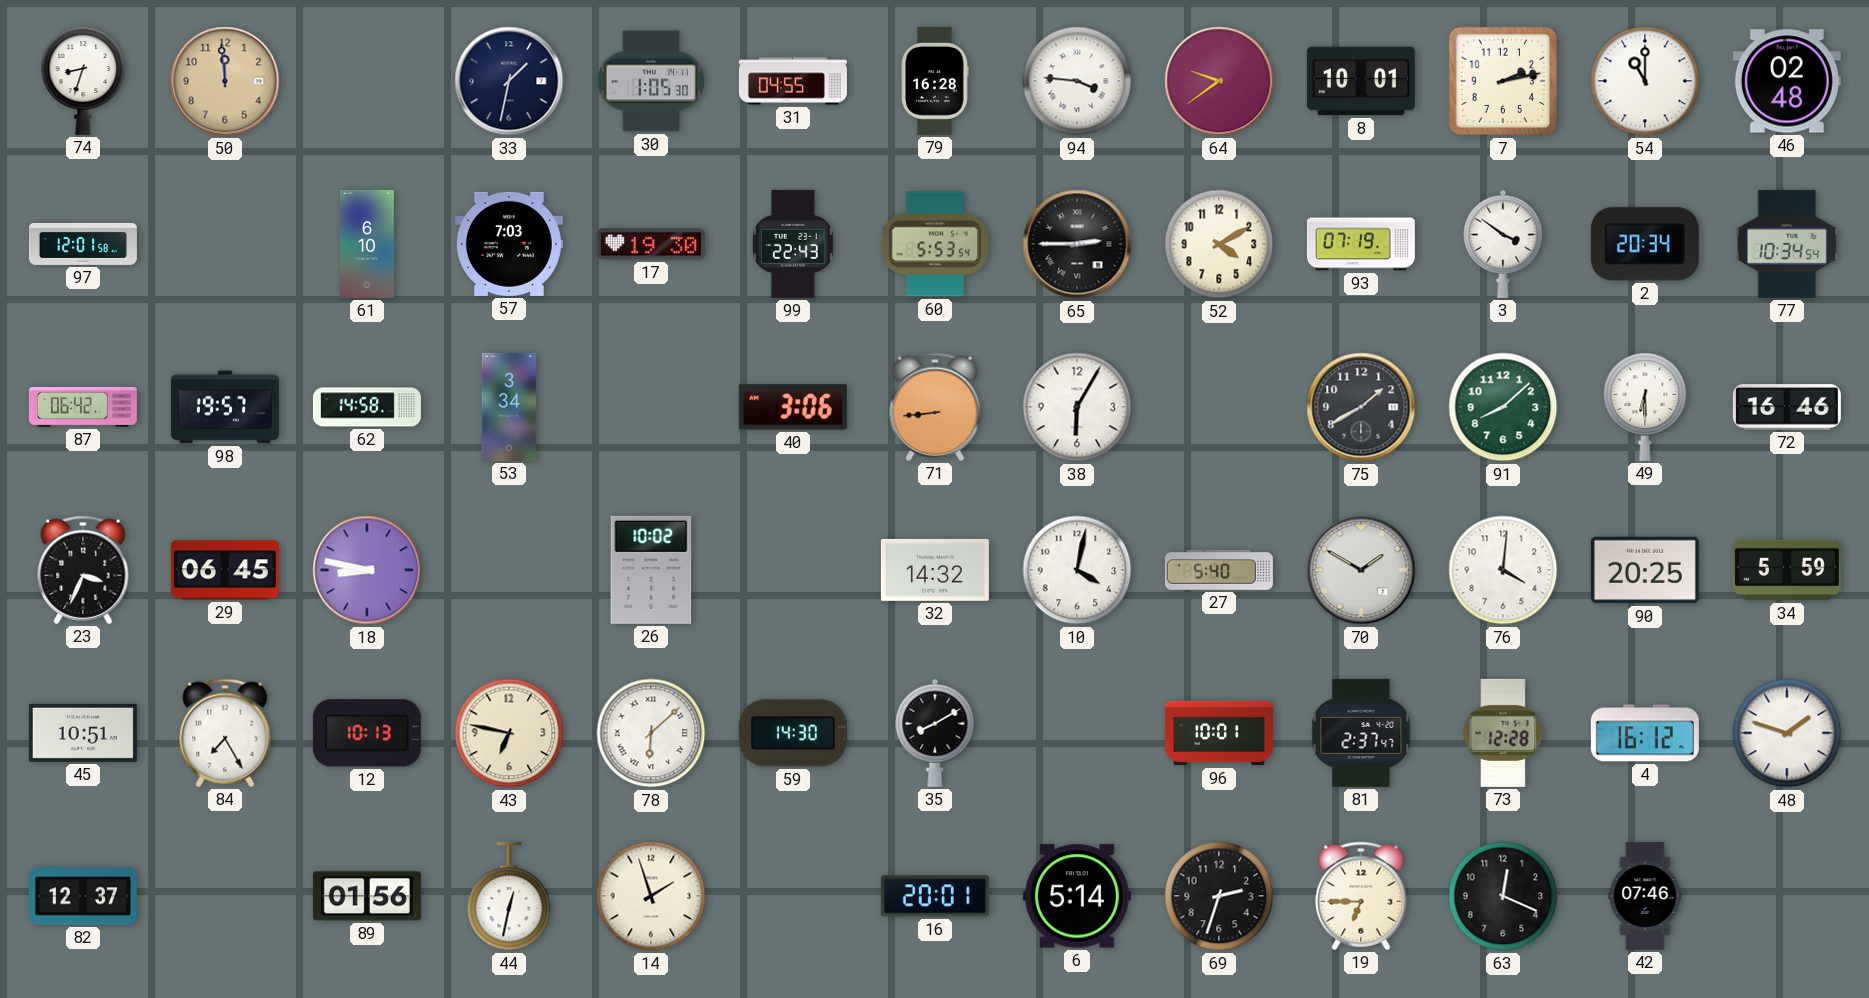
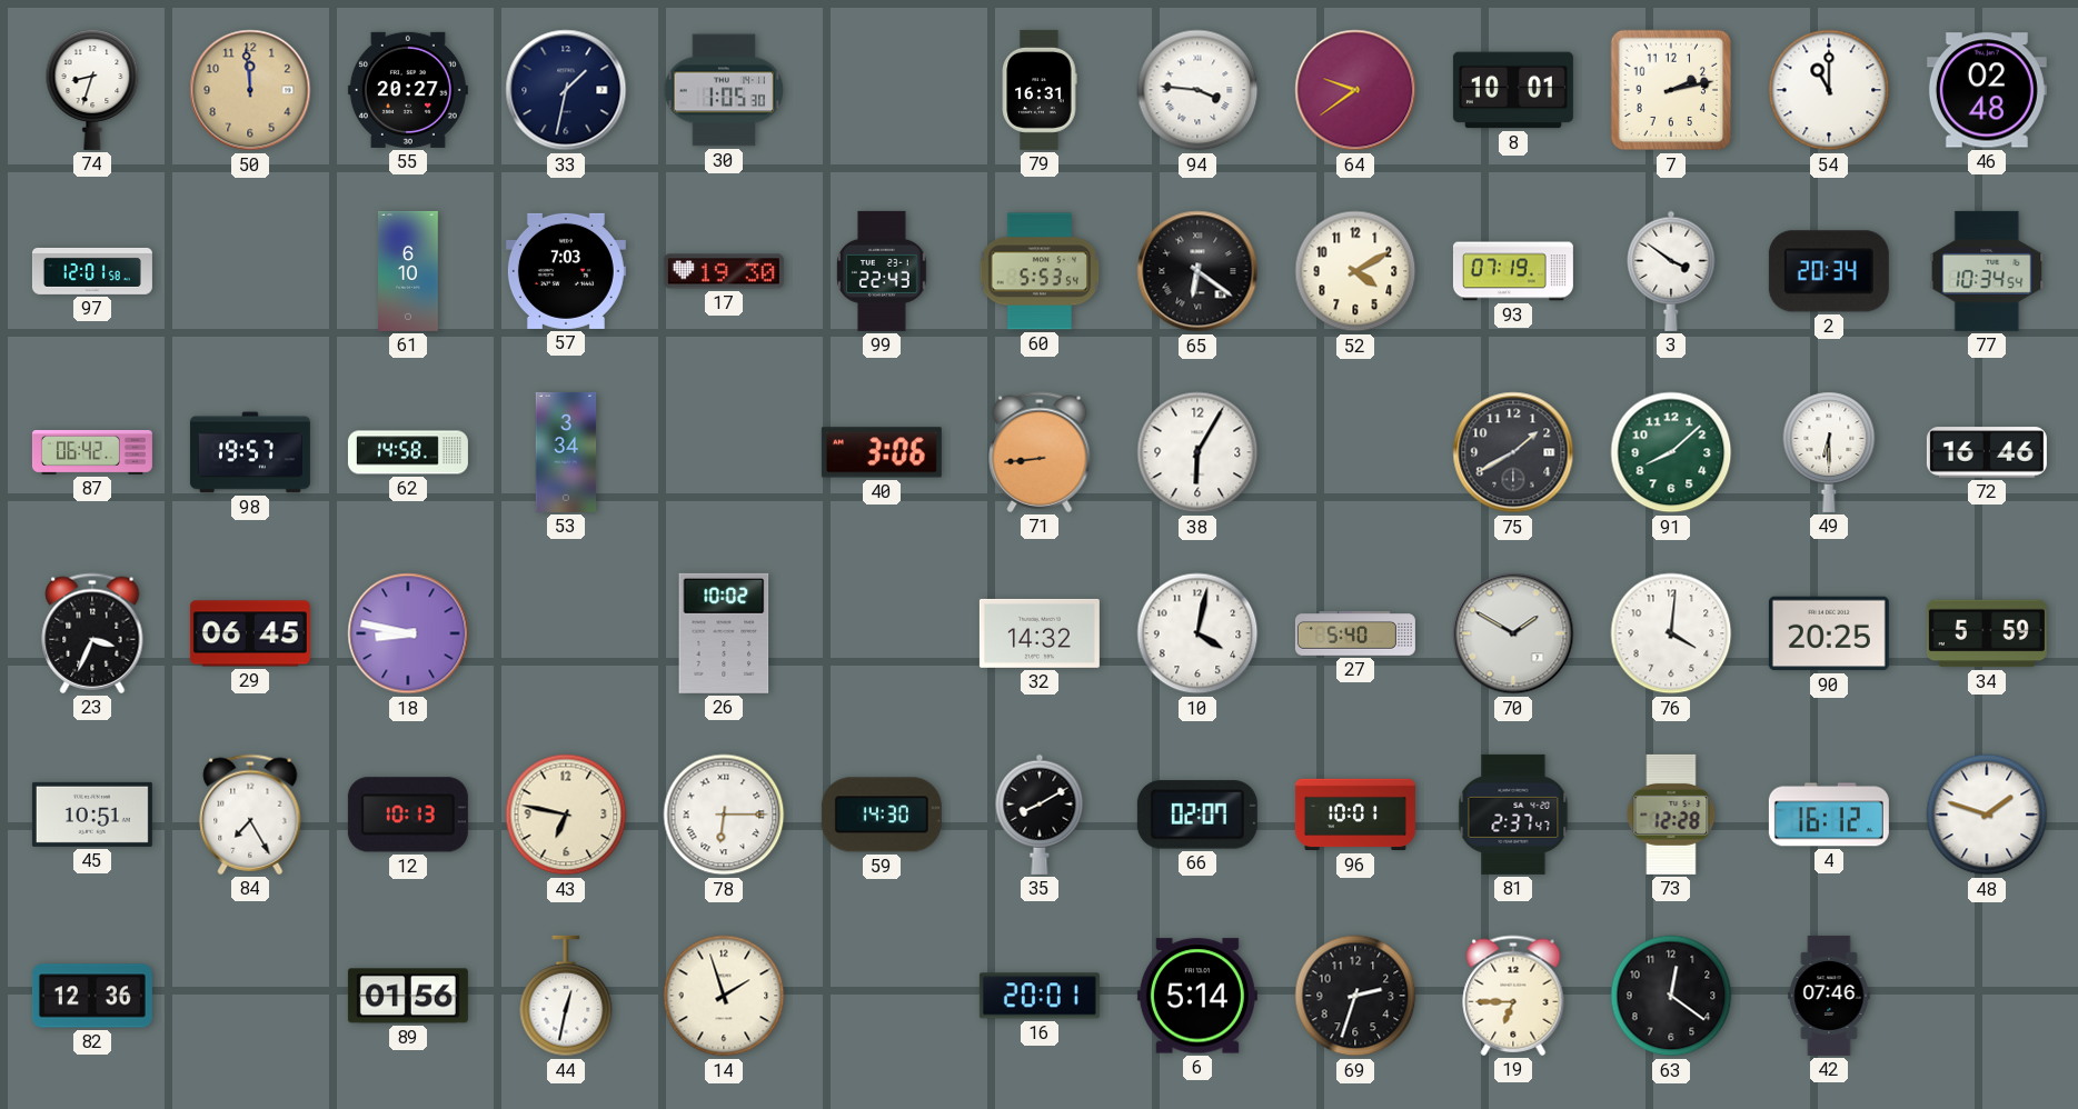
55: none -> 20:27 (408, 90)
31: 04:55 -> none (793, 81)
79: 16:28 -> 16:31 (1040, 90)
65: 2:45 -> 6:21 (1197, 271)
78: 6:08 -> 6:15 (724, 815)
66: none -> 02:07 (1197, 815)
82: 12:37 -> 12:36 (92, 996)
63: 12:19 -> 12:21 (1671, 996)
